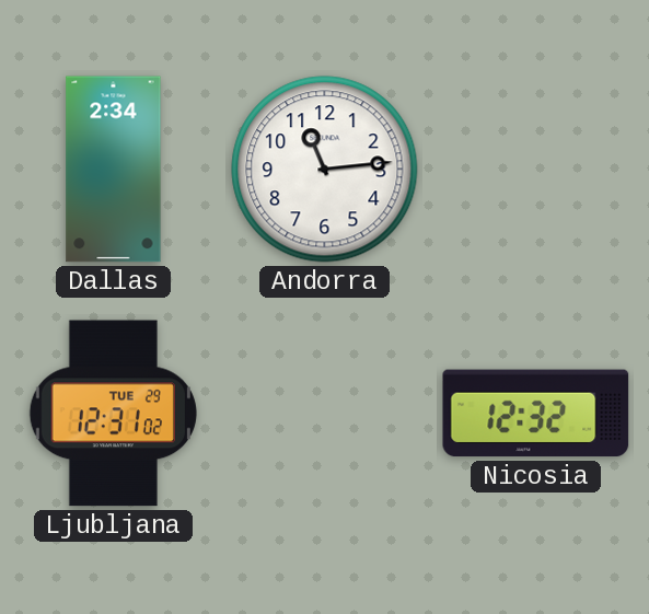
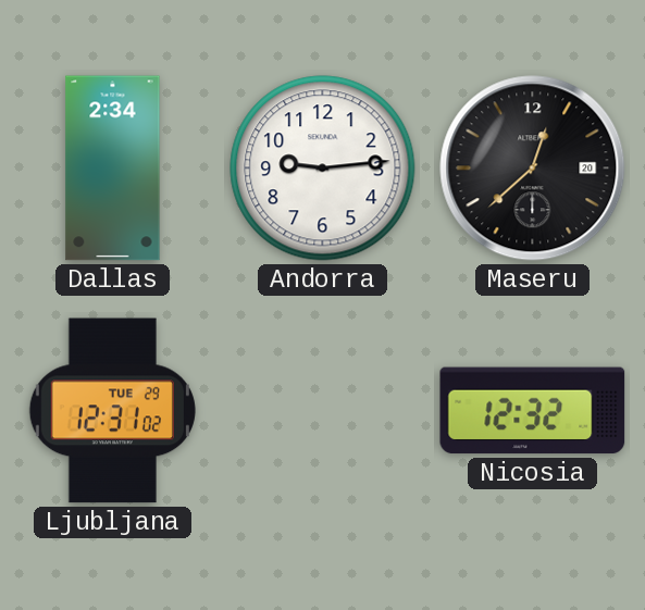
Andorra: 11:14 -> 9:14 (323, 169)
Maseru: none -> 12:38 (533, 169)
